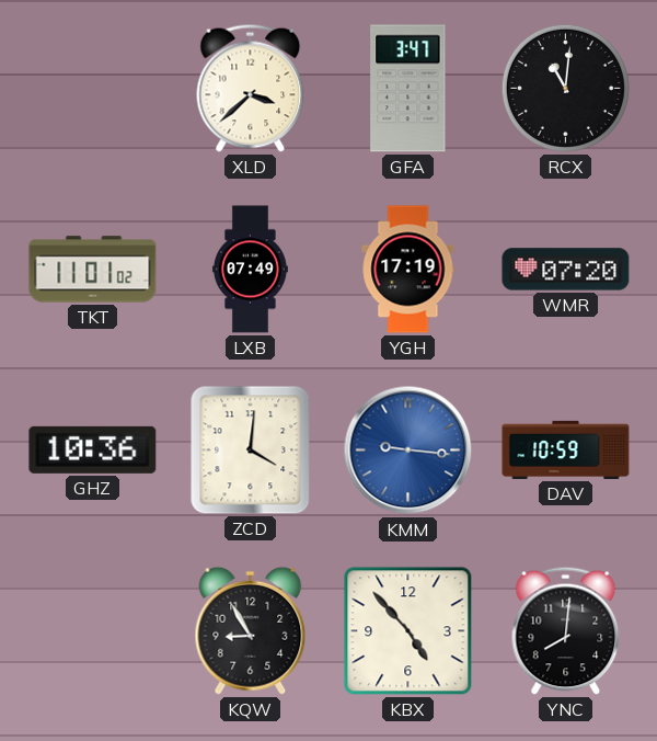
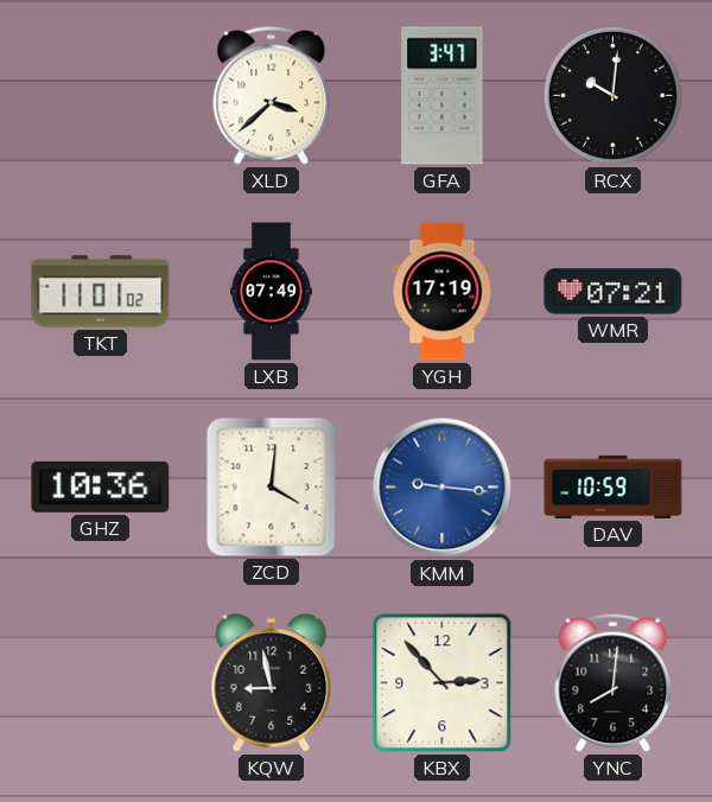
RCX: 11:01 -> 10:01 (612, 95)
WMR: 07:20 -> 07:21 (614, 292)
KQW: 8:55 -> 8:58 (272, 682)
KBX: 4:53 -> 2:53 (443, 683)
